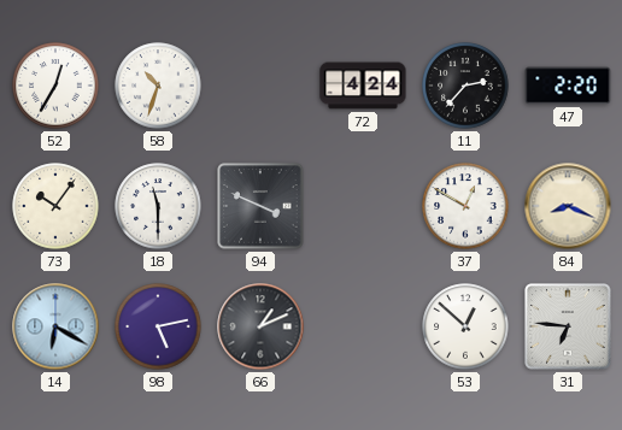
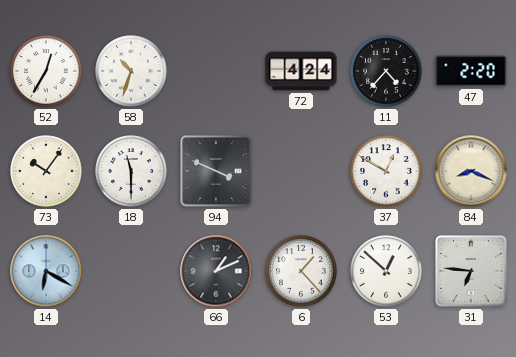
11: 2:37 -> 4:37 (386, 71)
98: 5:13 -> none (158, 326)
6: none -> 1:23 (301, 271)
